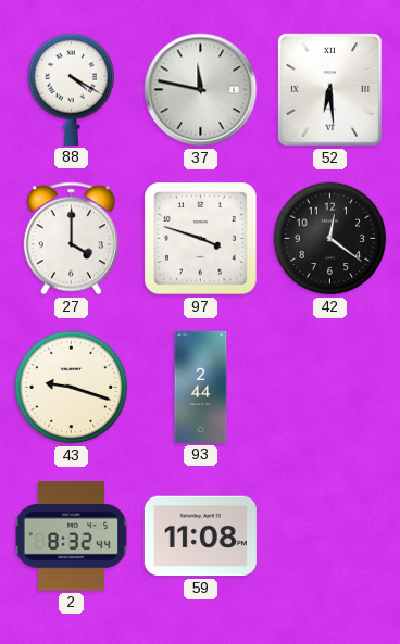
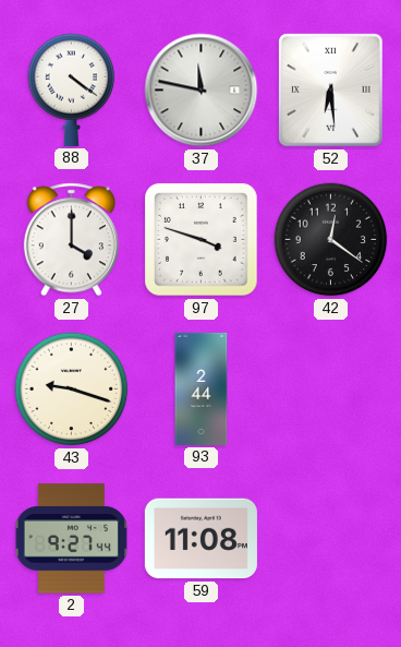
88: 4:20 -> 4:21 (72, 89)
2: 8:32 -> 9:27 (72, 539)
